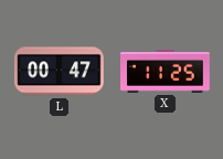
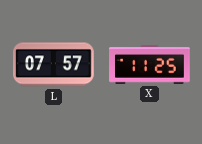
L: 00:47 -> 07:57 (54, 65)
